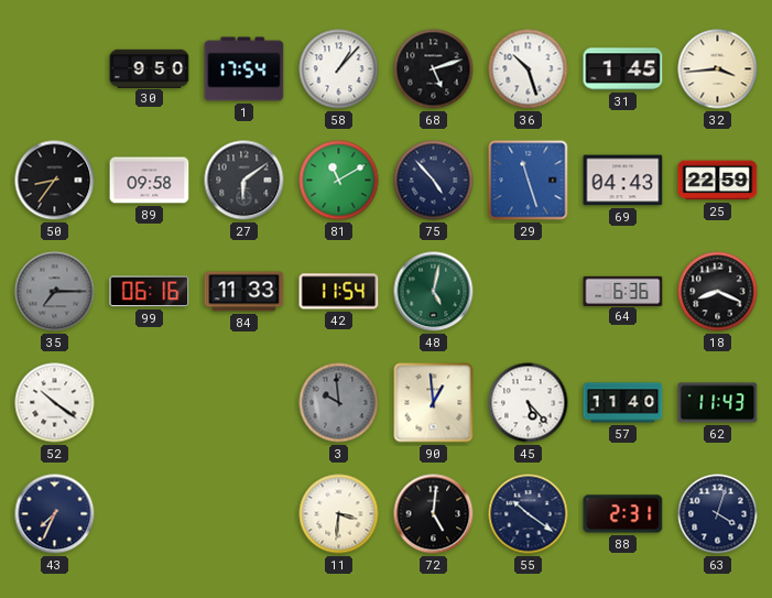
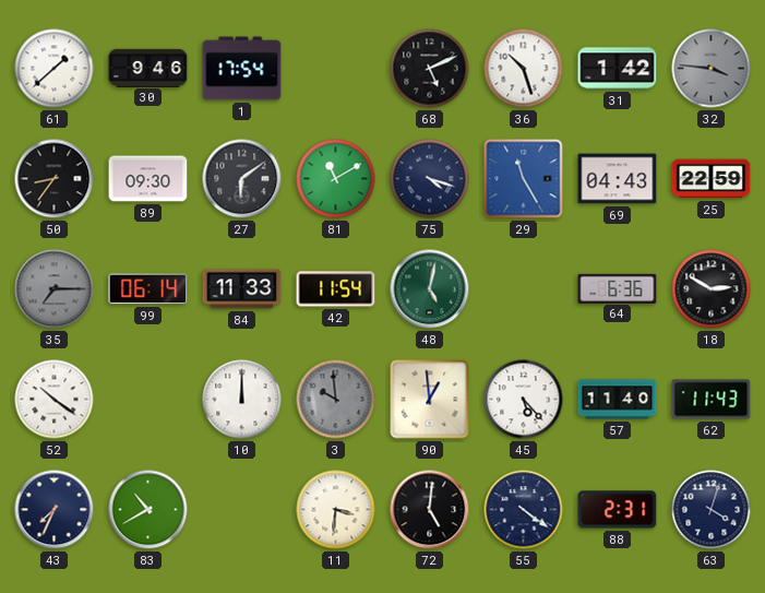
61: none -> 1:38 (55, 69)
30: 9:50 -> 9:46 (148, 68)
58: 1:07 -> none (339, 69)
68: 5:12 -> 5:11 (430, 69)
31: 1:45 -> 1:42 (618, 69)
32: 3:44 -> 3:46 (712, 69)
32 dial: cream -> grey (712, 69)
89: 09:58 -> 09:30 (148, 179)
75: 4:53 -> 4:18 (430, 179)
29: 11:27 -> 11:25 (524, 179)
99: 06:16 -> 06:14 (148, 289)
18: 8:19 -> 2:50 (712, 289)
10: none -> 12:00 (242, 400)
83: none -> 10:40 (148, 510)
55: 10:21 -> 4:21 (524, 510)
